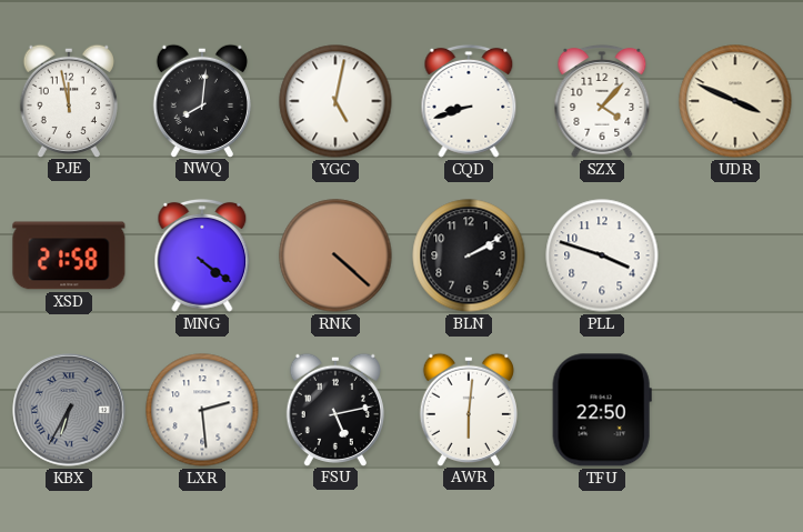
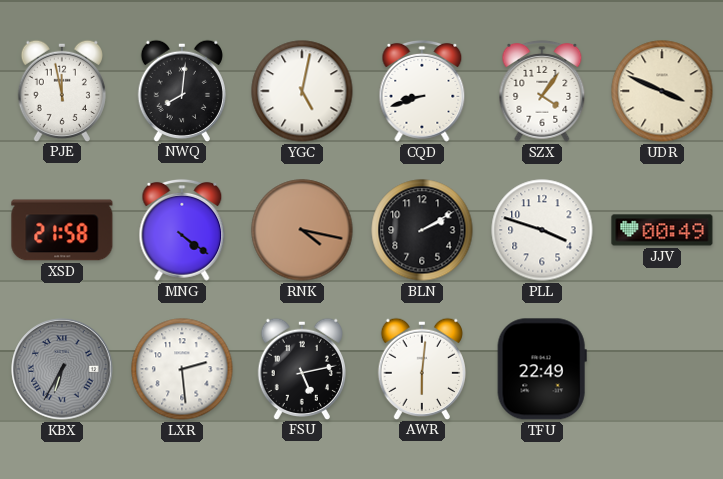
SZX: 4:07 -> 4:06 (542, 91)
RNK: 4:22 -> 4:17 (302, 230)
JJV: none -> 00:49 (662, 230)
TFU: 22:50 -> 22:49 (542, 369)
